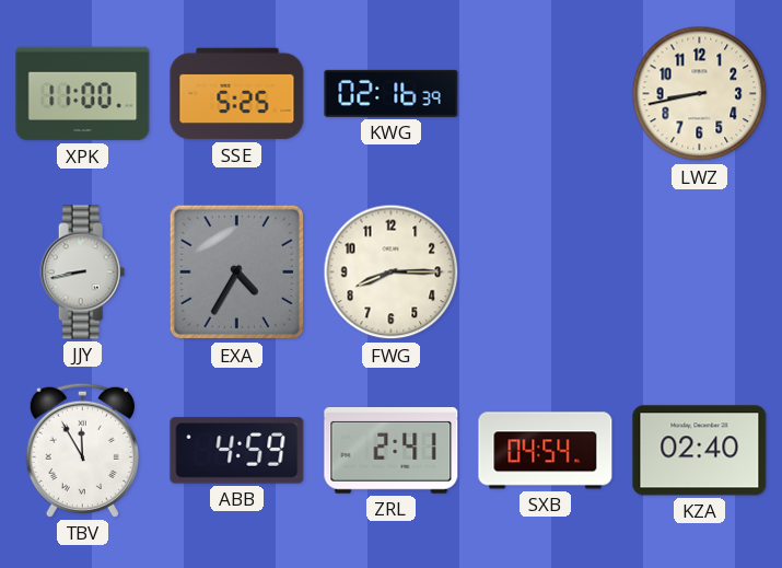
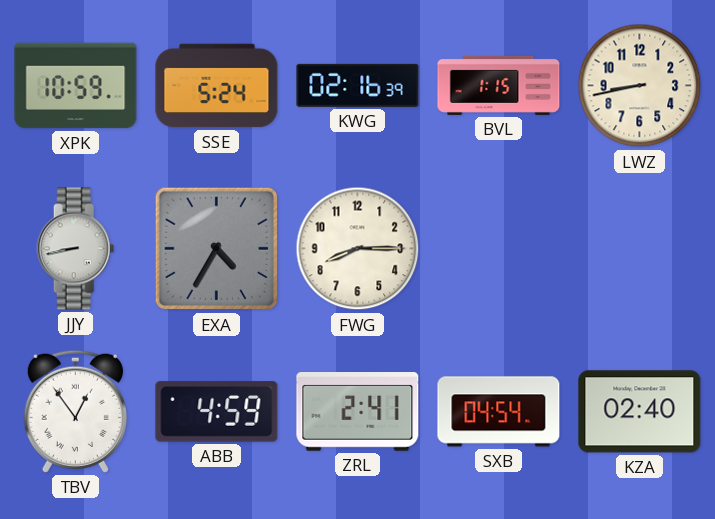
XPK: 11:00 -> 10:59 (76, 86)
SSE: 5:25 -> 5:24 (217, 86)
BVL: none -> 1:15 (499, 85)
TBV: 11:55 -> 12:54 (75, 411)
